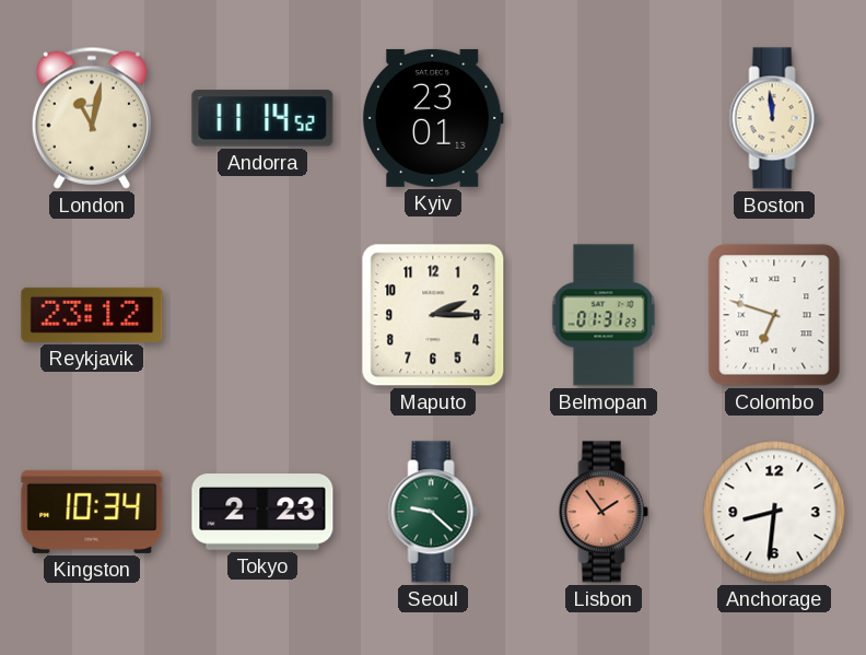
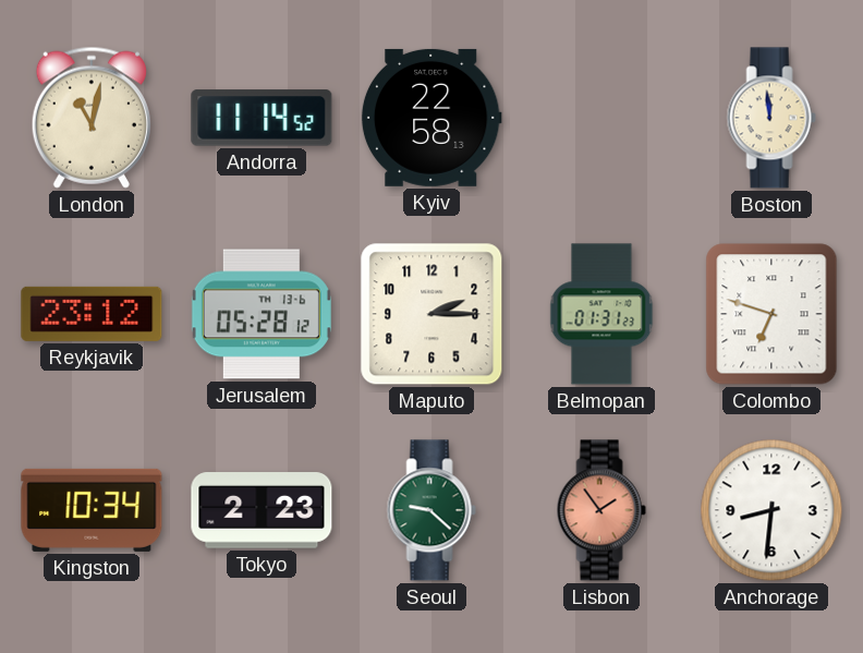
Kyiv: 23:01 -> 22:58 (432, 118)
Jerusalem: none -> 05:28 (262, 314)
